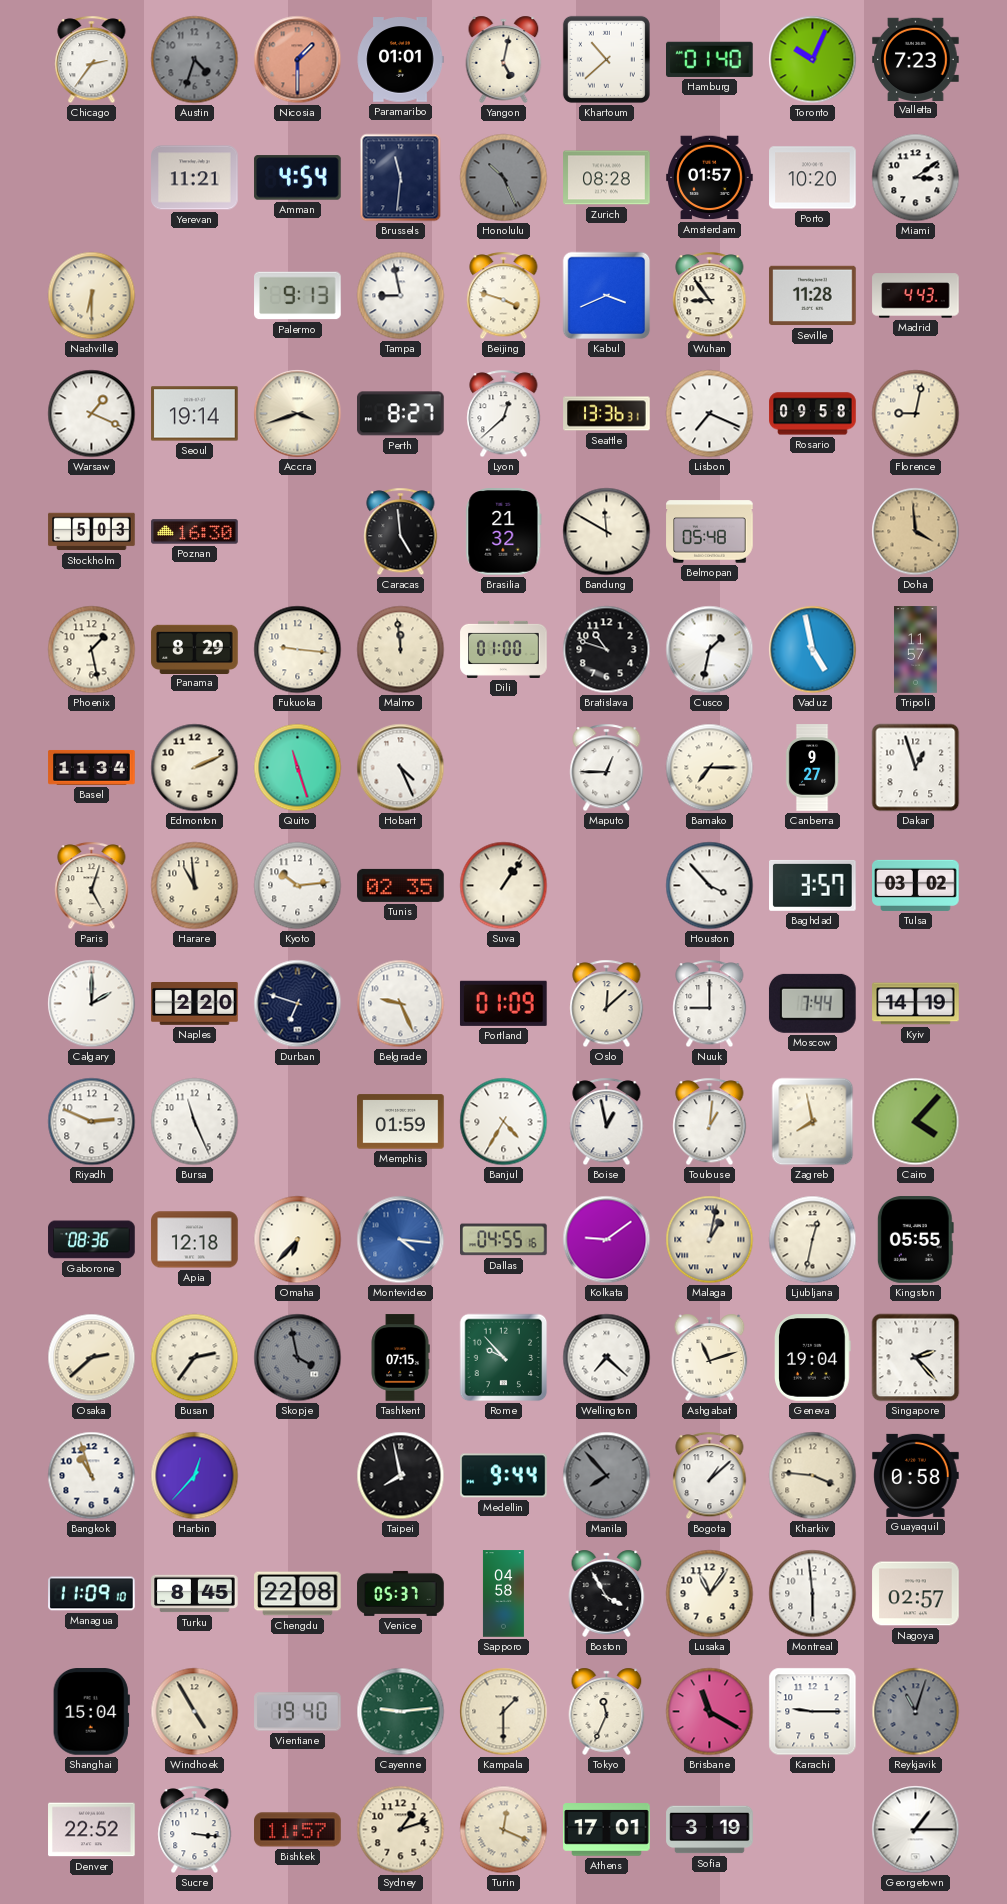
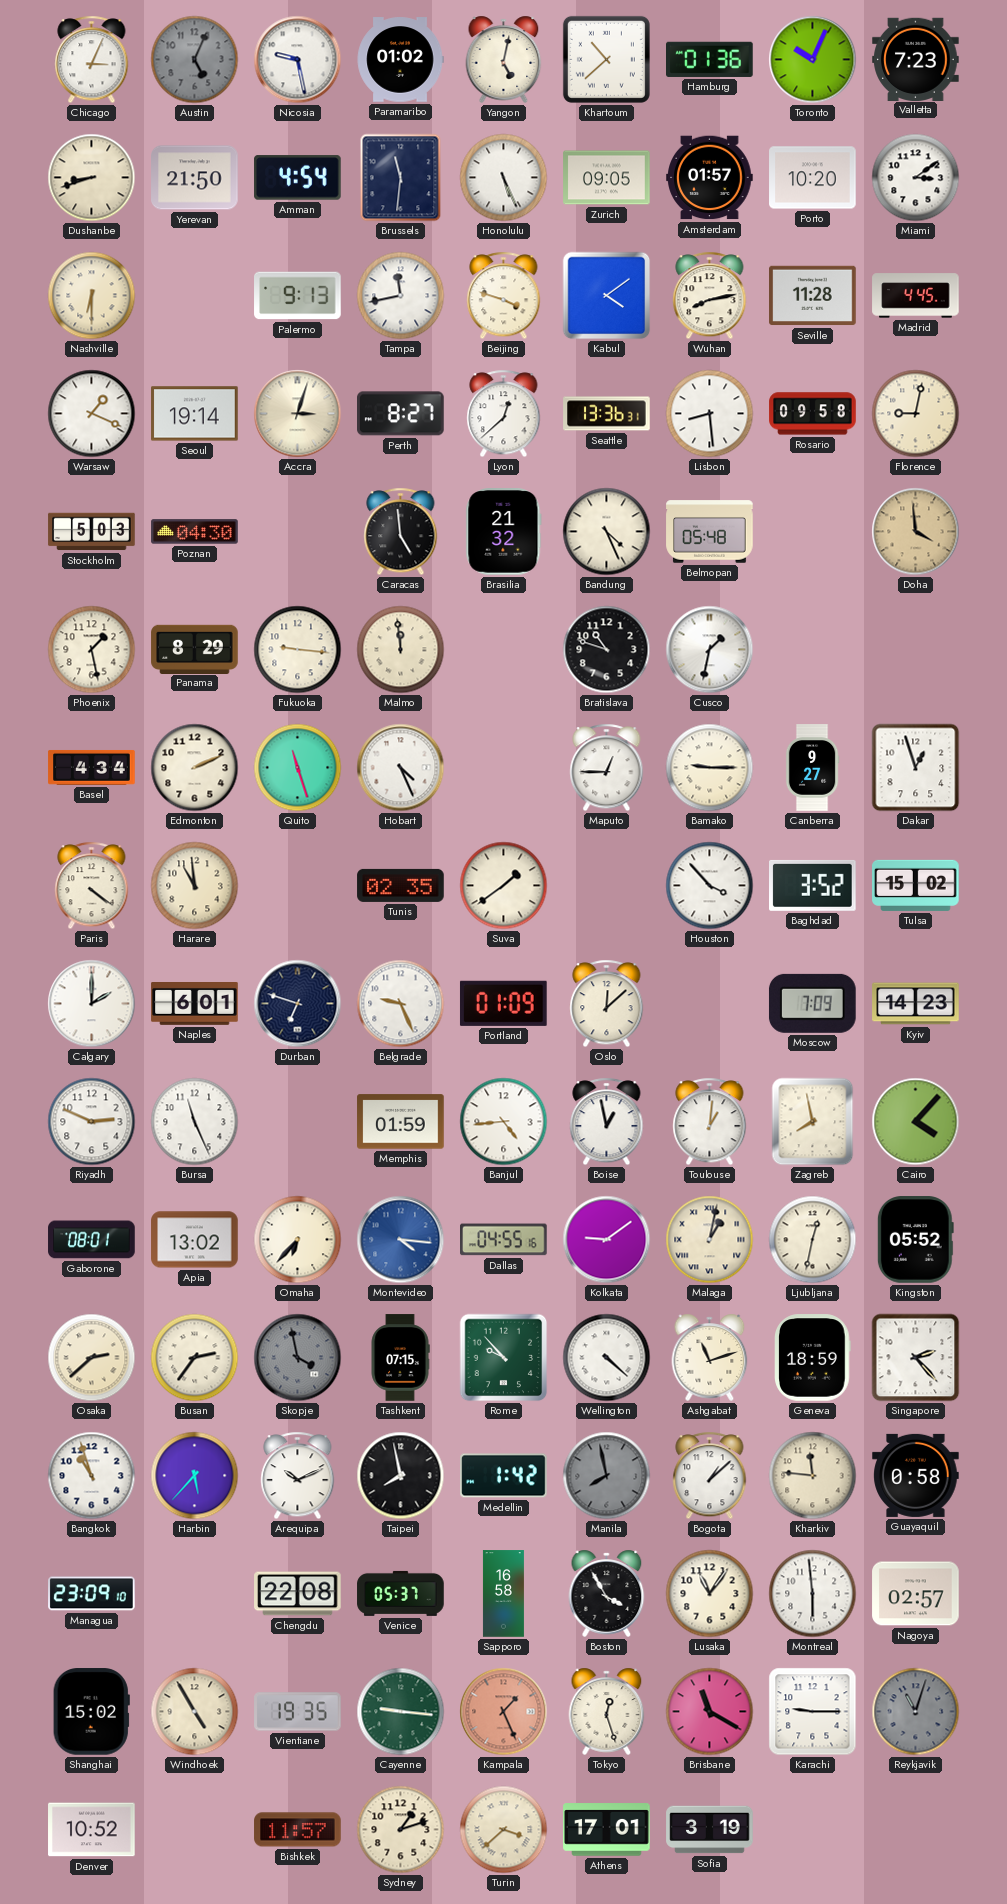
Chicago: 2:36 -> 3:04 (92, 60)
Austin: 4:33 -> 5:04 (195, 60)
Nicosia: 1:30 -> 9:28 (298, 60)
Nicosia dial: salmon -> white (298, 60)
Paramaribo: 01:01 -> 01:02 (400, 60)
Hamburg: 01:40 -> 01:36 (710, 59)
Dushanbe: none -> 8:42 (92, 178)
Yerevan: 11:21 -> 21:50 (195, 178)
Honolulu: 10:26 -> 5:26 (504, 178)
Honolulu dial: grey -> white (504, 178)
Zurich: 08:28 -> 09:05 (607, 178)
Tampa: 8:58 -> 11:43 (401, 296)
Kabul: 3:41 -> 4:09 (607, 296)
Wuhan: 8:54 -> 8:13 (710, 296)
Madrid: 4:43 -> 4:45 (916, 296)
Accra: 3:42 -> 3:03 (298, 414)
Lisbon: 7:19 -> 8:29 (710, 414)
Poznan: 16:30 -> 04:30 (195, 532)
Bandung: 11:50 -> 4:26 (607, 532)
Dili: 01:00 -> none (504, 649)
Vaduz: 4:58 -> none (813, 650)
Tripoli: 11:57 -> none (916, 650)
Basel: 11:34 -> 4:34 (92, 767)
Bamako: 7:15 -> 9:15 (710, 768)
Paris: 5:03 -> 4:21 (92, 886)
Kyoto: 10:14 -> none (298, 886)
Suva: 1:06 -> 1:39 (504, 886)
Baghdad: 3:57 -> 3:52 (813, 885)
Tulsa: 03:02 -> 15:02 (916, 885)
Naples: 2:20 -> 6:01 (195, 1004)
Nuuk: 9:00 -> none (710, 1004)
Moscow: 7:44 -> 7:09 (813, 1003)
Kyiv: 14:19 -> 14:23 (916, 1004)
Banjul: 4:35 -> 4:44 (504, 1122)
Gaborone: 08:36 -> 08:01 (92, 1240)
Apia: 12:18 -> 13:02 (195, 1240)
Kingston: 05:55 -> 05:52 (915, 1240)
Wellington: 7:22 -> 4:22 (607, 1358)
Geneva: 19:04 -> 18:59 (813, 1358)
Harbin: 12:37 -> 5:37 (195, 1476)
Arequipa: none -> 10:11 (298, 1476)
Medellin: 9:44 -> 1:42 (504, 1476)
Manila: 7:53 -> 7:58 (607, 1476)
Kharkiv: 3:46 -> 11:46 (813, 1476)
Managua: 11:09 -> 23:09 (92, 1594)
Turku: 8:45 -> none (195, 1594)
Sapporo: 04:58 -> 16:58 (503, 1594)
Shanghai: 15:04 -> 15:02 (91, 1712)
Vientiane: 19:40 -> 19:35 (298, 1712)
Cayenne: 9:14 -> 9:16 (401, 1712)
Kampala: 1:30 -> 1:26 (504, 1712)
Kampala dial: cream -> salmon (504, 1712)
Tokyo: 11:34 -> 12:27 (607, 1711)
Denver: 22:52 -> 10:52 (92, 1830)
Sucre: 3:16 -> none (195, 1830)
Turin: 12:19 -> 3:38 (504, 1830)
Georgetown: 1:15 -> none (916, 1830)
